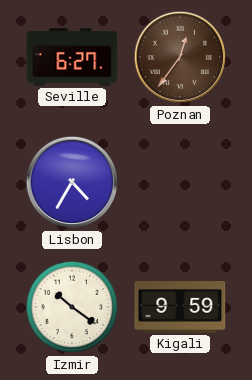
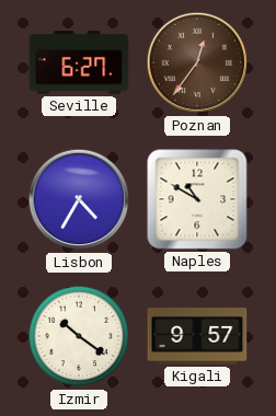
Naples: none -> 10:50 (197, 199)
Kigali: 9:59 -> 9:57 (197, 337)
